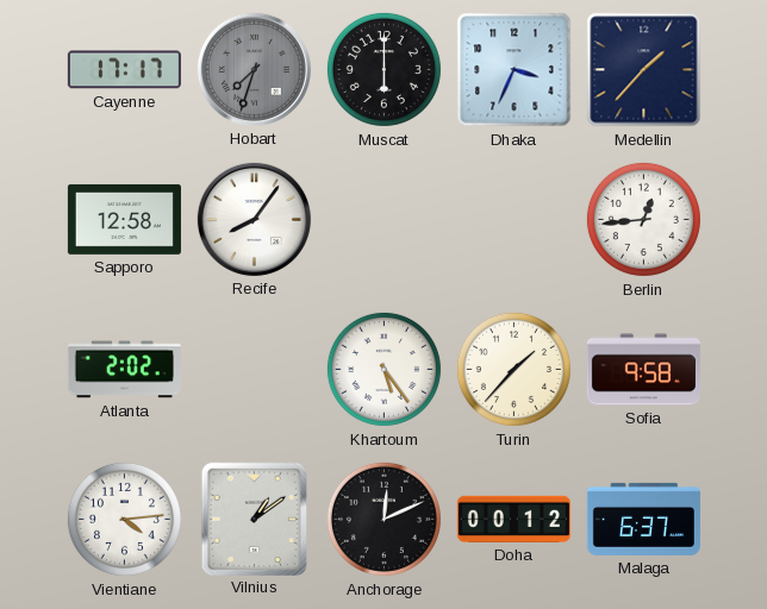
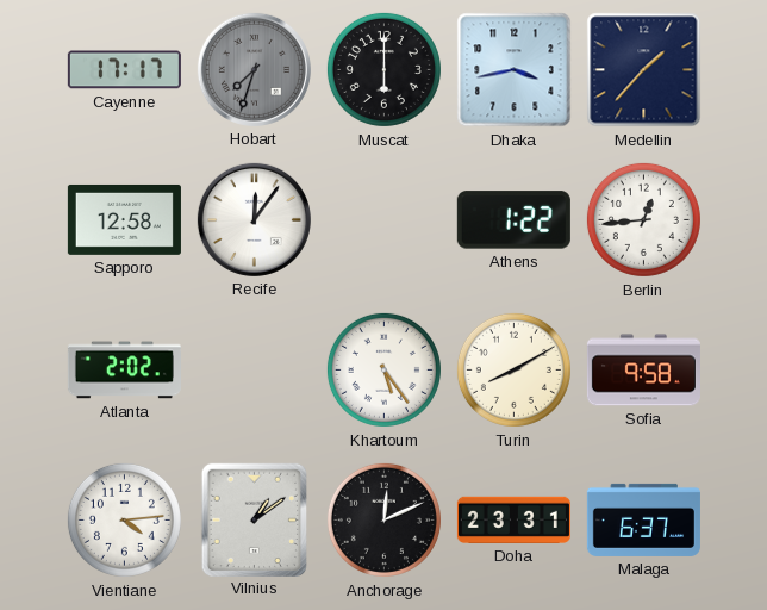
Dhaka: 3:34 -> 3:43 (515, 70)
Recife: 8:06 -> 12:06 (254, 219)
Athens: none -> 1:22 (513, 220)
Turin: 1:37 -> 8:10 (513, 369)
Doha: 00:12 -> 23:31 (513, 519)
